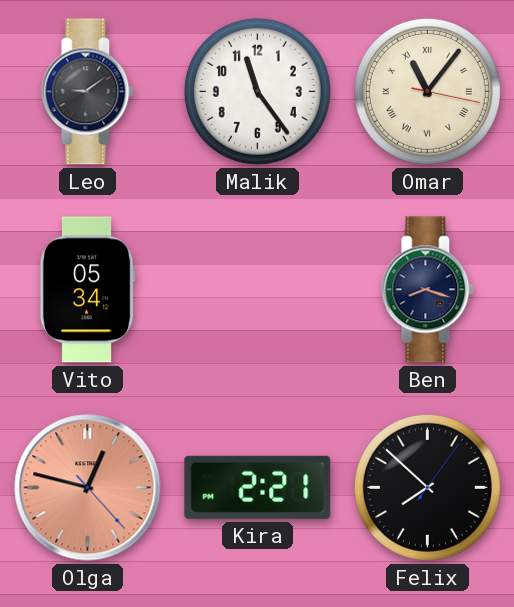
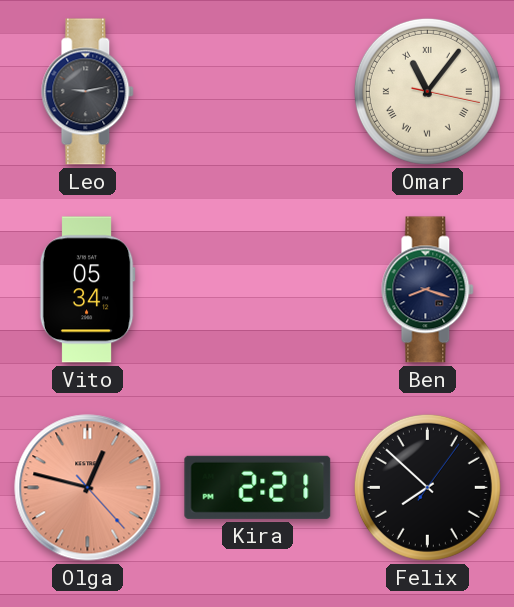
Leo: 9:09 -> 9:13 (88, 92)
Malik: 11:24 -> none (257, 91)
